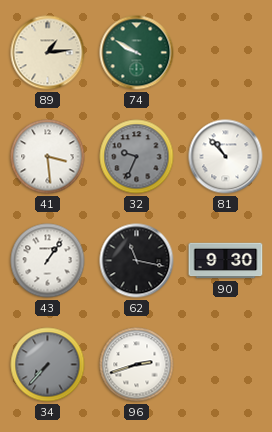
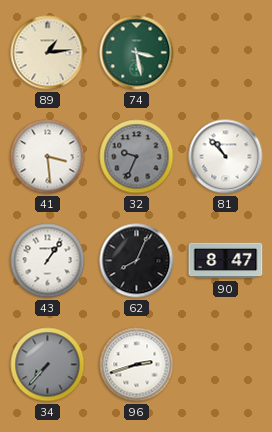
74: 9:50 -> 3:28 (137, 53)
62: 11:17 -> 8:04 (137, 261)
90: 9:30 -> 8:47 (226, 261)
